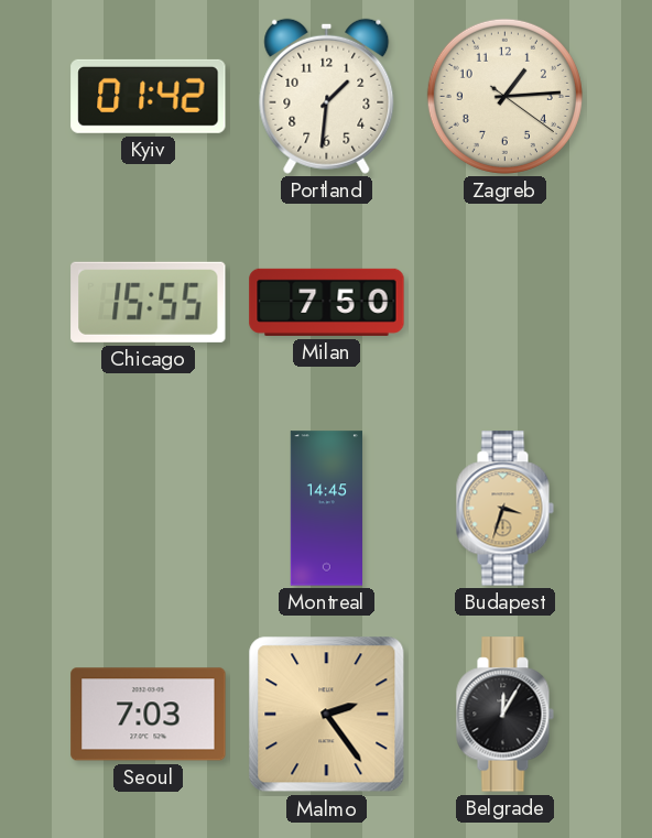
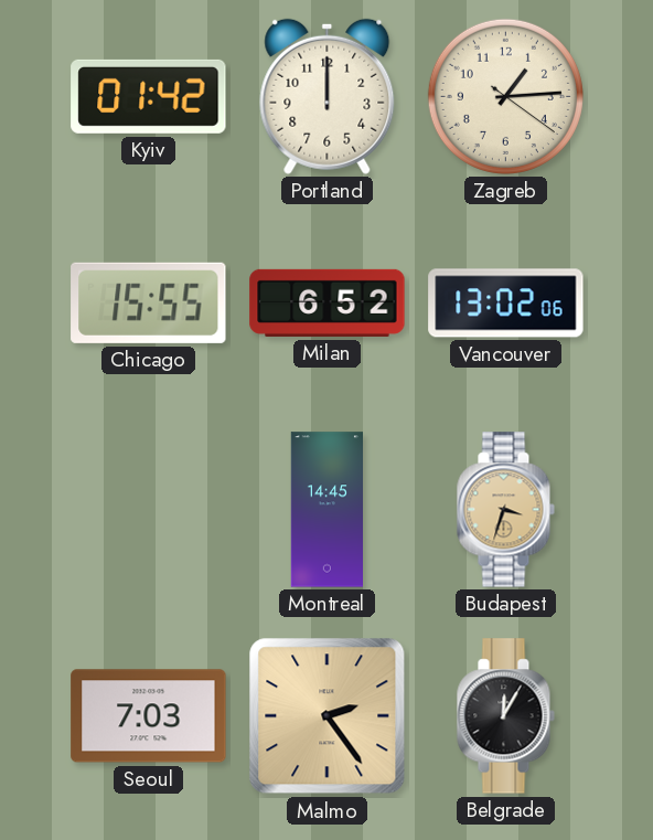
Portland: 1:31 -> 12:00 (328, 96)
Milan: 7:50 -> 6:52 (328, 302)
Vancouver: none -> 13:02 (506, 304)
